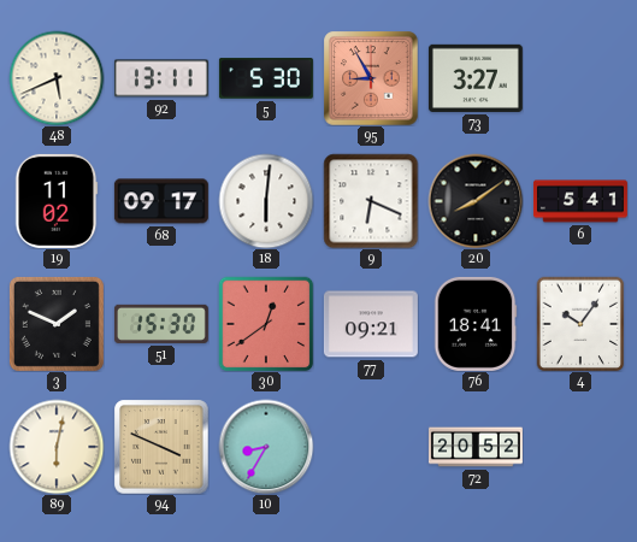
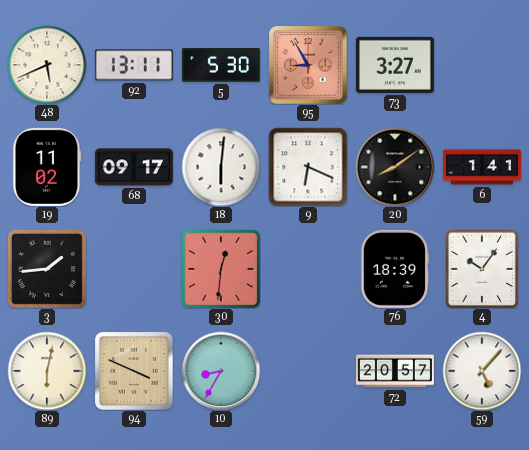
6: 5:41 -> 1:41 (482, 167)
3: 1:49 -> 1:44 (47, 269)
51: 15:30 -> none (161, 324)
30: 12:39 -> 12:31 (221, 269)
77: 09:21 -> none (371, 324)
76: 18:41 -> 18:39 (395, 269)
72: 20:52 -> 20:57 (395, 371)
59: none -> 5:07 (482, 371)
